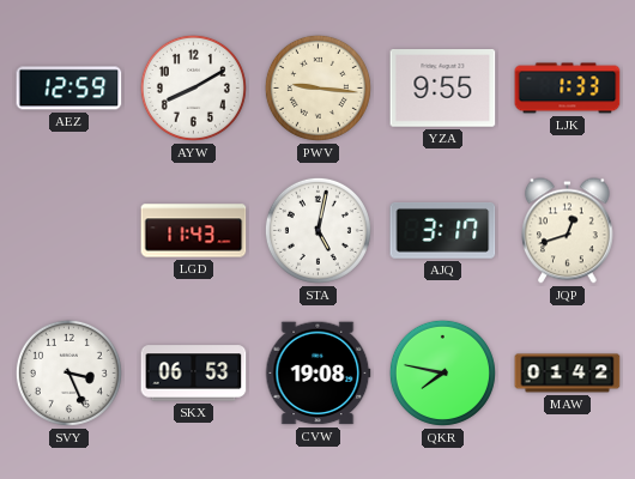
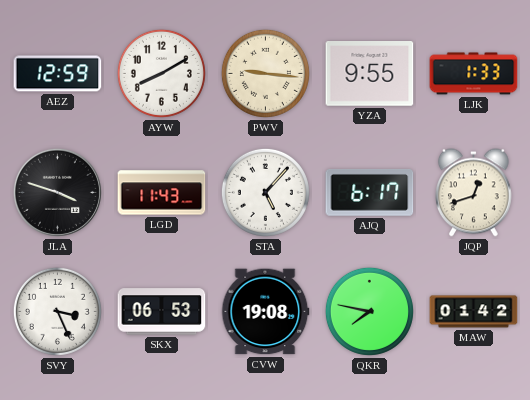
JLA: none -> 3:48 (57, 192)
STA: 5:02 -> 5:07 (265, 192)
AJQ: 3:17 -> 6:17 (370, 192)
